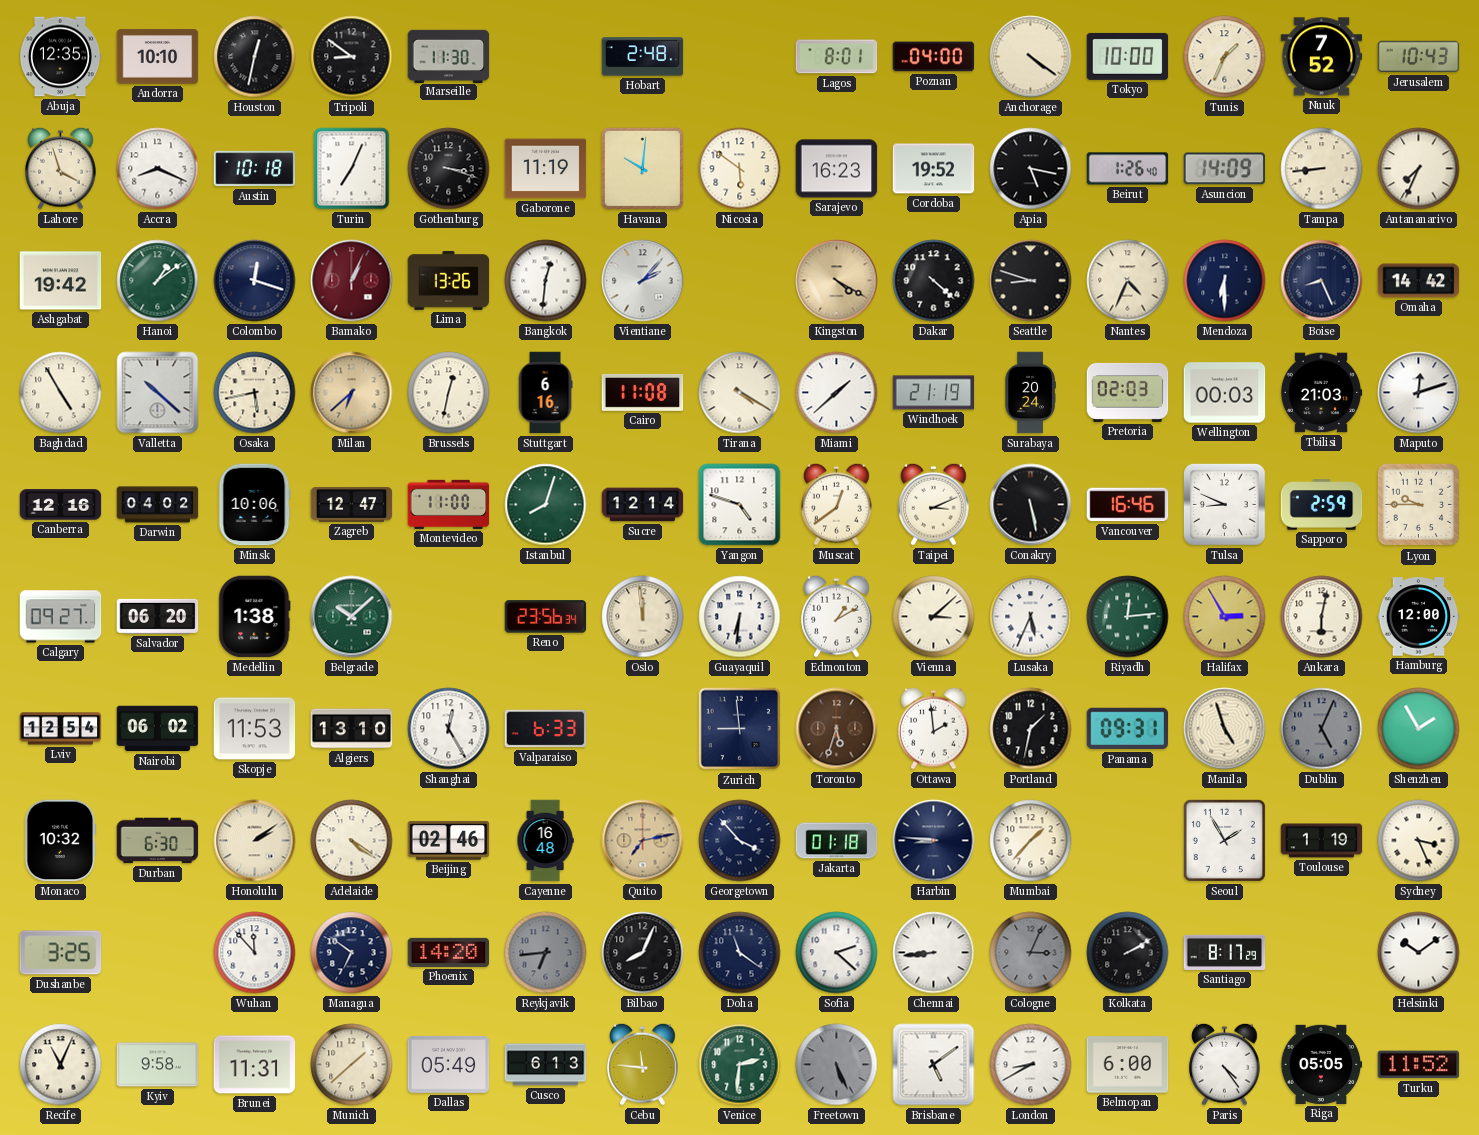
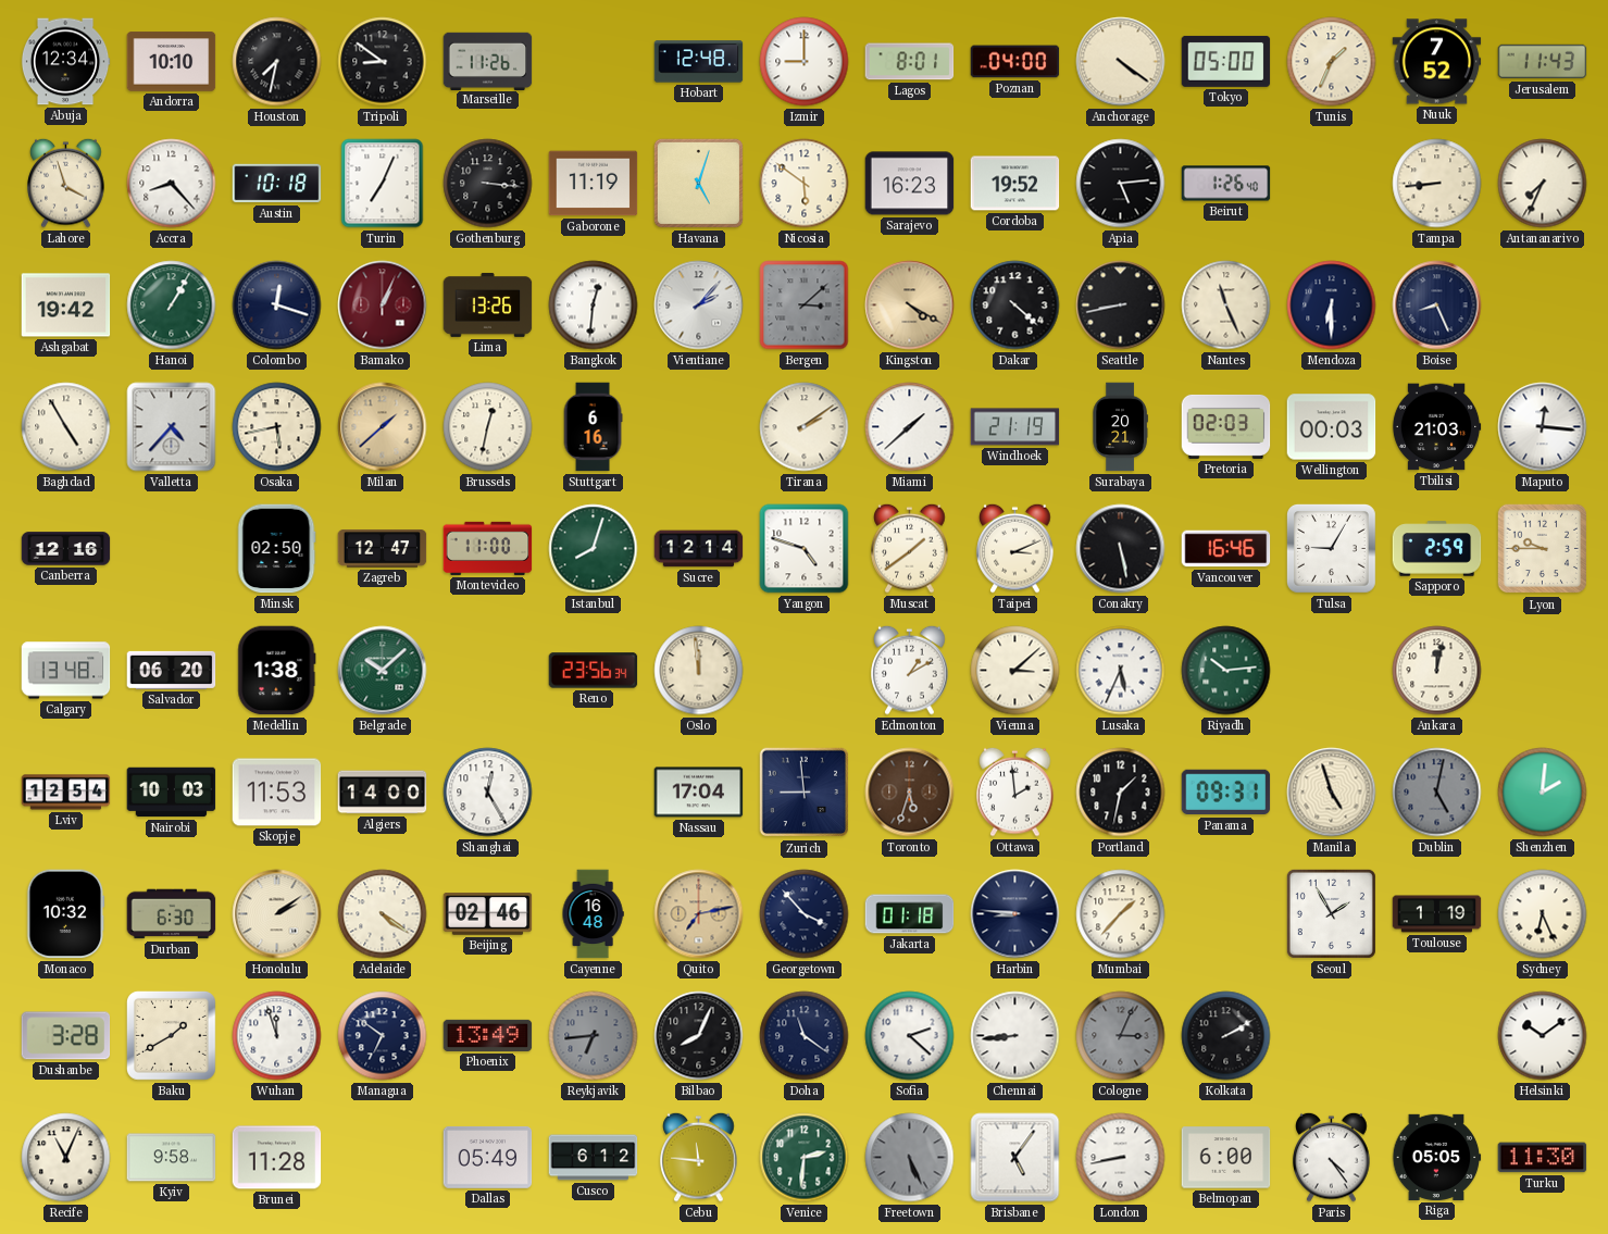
Abuja: 12:35 -> 12:34 (65, 62)
Houston: 12:32 -> 7:32 (277, 62)
Marseille: 11:30 -> 11:26 (488, 61)
Hobart: 2:48 -> 12:48 (699, 62)
Izmir: none -> 9:00 (805, 62)
Tokyo: 10:00 -> 05:00 (1226, 61)
Jerusalem: 10:43 -> 11:43 (1543, 62)
Accra: 8:19 -> 8:23 (172, 184)
Gothenburg: 3:18 -> 3:16 (488, 184)
Havana: 10:01 -> 5:03 (698, 183)
Apia: 5:17 -> 5:14 (1121, 184)
Asuncion: 14:09 -> none (1225, 169)
Hanoi: 1:09 -> 1:05 (172, 306)
Bergen: none -> 3:08 (805, 306)
Seattle: 8:48 -> 8:43 (1121, 306)
Nantes: 4:34 -> 11:26 (1226, 306)
Omaha: 14:42 -> none (1419, 281)
Valletta: 10:22 -> 4:37 (172, 427)
Milan: 6:38 -> 1:38 (383, 427)
Cairo: 11:08 -> none (643, 392)
Tirana: 4:20 -> 2:09 (805, 427)
Surabaya: 20:24 -> 20:21 (1120, 427)
Maputo: 12:12 -> 12:16 (1543, 427)
Darwin: 04:02 -> none (158, 505)
Minsk: 10:06 -> 02:50 (276, 549)
Muscat: 12:39 -> 1:39 (910, 548)
Tulsa: 8:49 -> 9:05 (1331, 548)
Calgary: 09:27 -> 13:48 (66, 671)
Guayaquil: 6:31 -> none (740, 617)
Riyadh: 12:14 -> 10:14 (1226, 671)
Halifax: 2:55 -> none (1225, 617)
Ankara: 6:02 -> 12:02 (1437, 671)
Hamburg: 12:00 -> none (1419, 617)
Nairobi: 06:02 -> 10:03 (172, 793)
Algiers: 13:10 -> 14:00 (383, 793)
Valparaiso: 6:33 -> none (546, 729)
Nassau: none -> 17:04 (699, 793)
Dublin: 5:04 -> 5:02 (1437, 793)
Shenzhen: 1:55 -> 2:01 (1543, 793)
Sydney: 3:26 -> 6:26 (1543, 914)
Dushanbe: 3:25 -> 3:28 (66, 1036)
Baku: none -> 1:40 (171, 1035)
Wuhan: 11:53 -> 11:57 (277, 1036)
Phoenix: 14:20 -> 13:49 (488, 1035)
Santiago: 8:17 -> none (1225, 952)
Brunei: 11:31 -> 11:28 (277, 1158)
Munich: 1:38 -> none (352, 1065)
Cusco: 6:13 -> 6:12 (594, 1158)
Brisbane: 5:09 -> 5:06 (1015, 1158)
London: 8:40 -> 8:43 (1121, 1158)
Turku: 11:52 -> 11:30 (1543, 1158)
